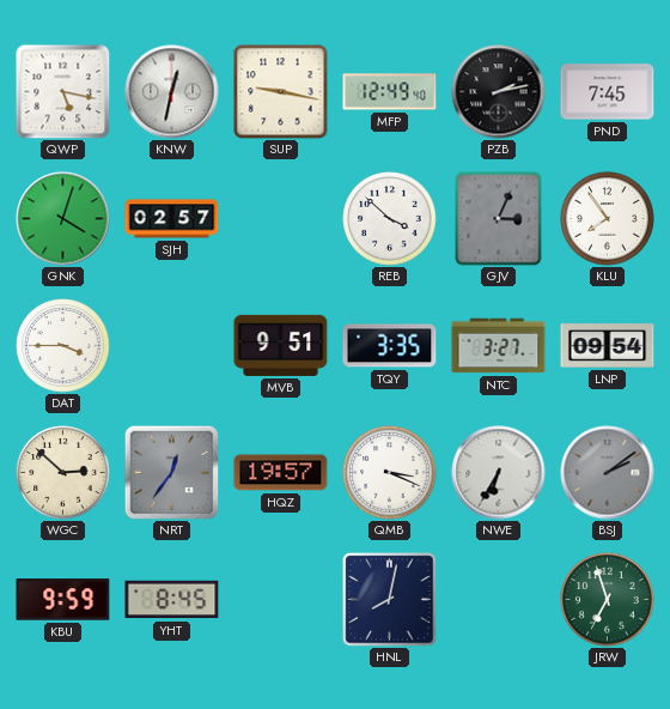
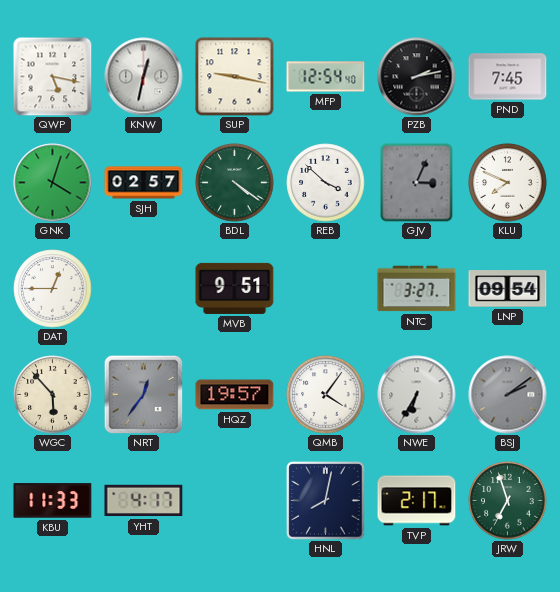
MFP: 12:49 -> 12:54 (326, 77)
BDL: none -> 4:21 (235, 183)
KLU: 7:54 -> 7:49 (508, 183)
DAT: 3:45 -> 12:45 (53, 289)
TQY: 3:35 -> none (390, 346)
WGC: 2:52 -> 5:53 (53, 395)
QMB: 3:19 -> 4:06 (326, 395)
KBU: 9:59 -> 11:33 (53, 501)
YHT: 8:45 -> 4:17 (144, 501)
TVP: none -> 2:17 (417, 501)
